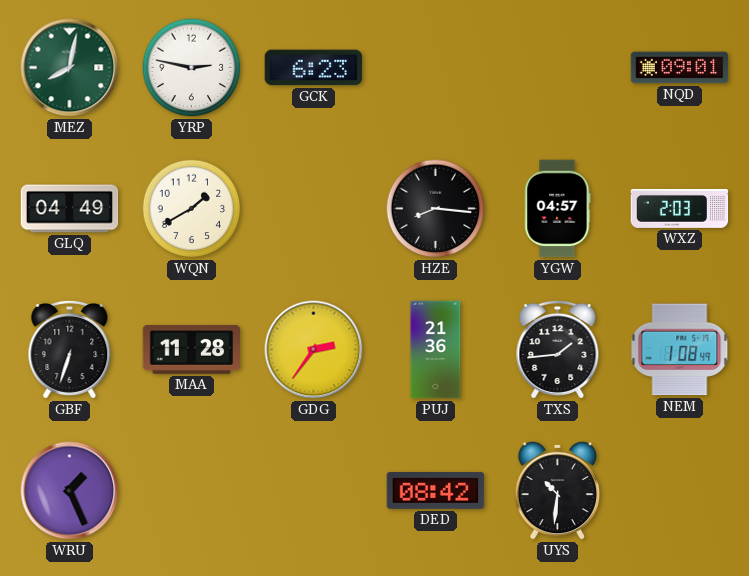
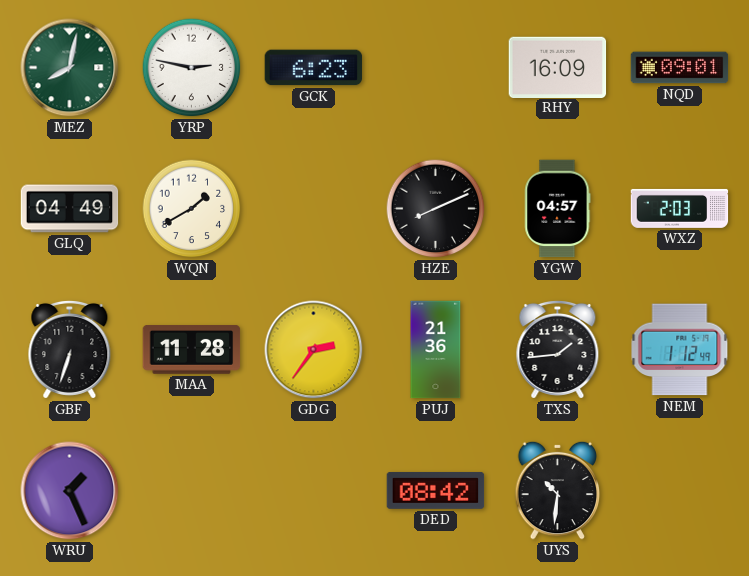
RHY: none -> 16:09 (558, 67)
HZE: 8:16 -> 8:11 (436, 209)
NEM: 1:08 -> 1:12 (680, 350)
